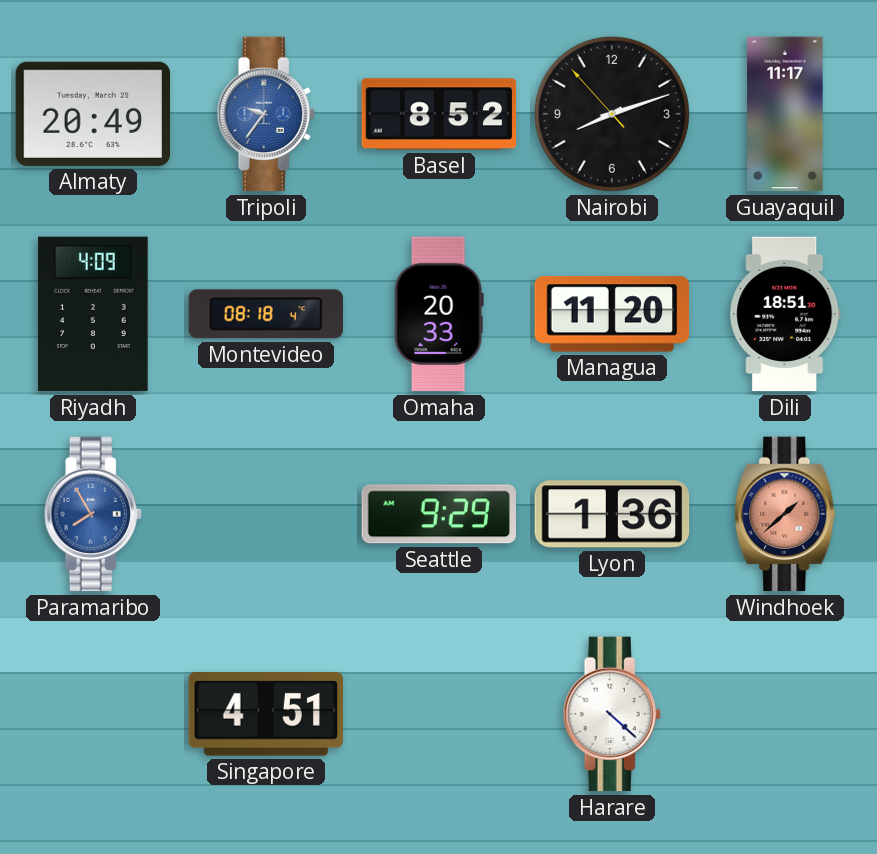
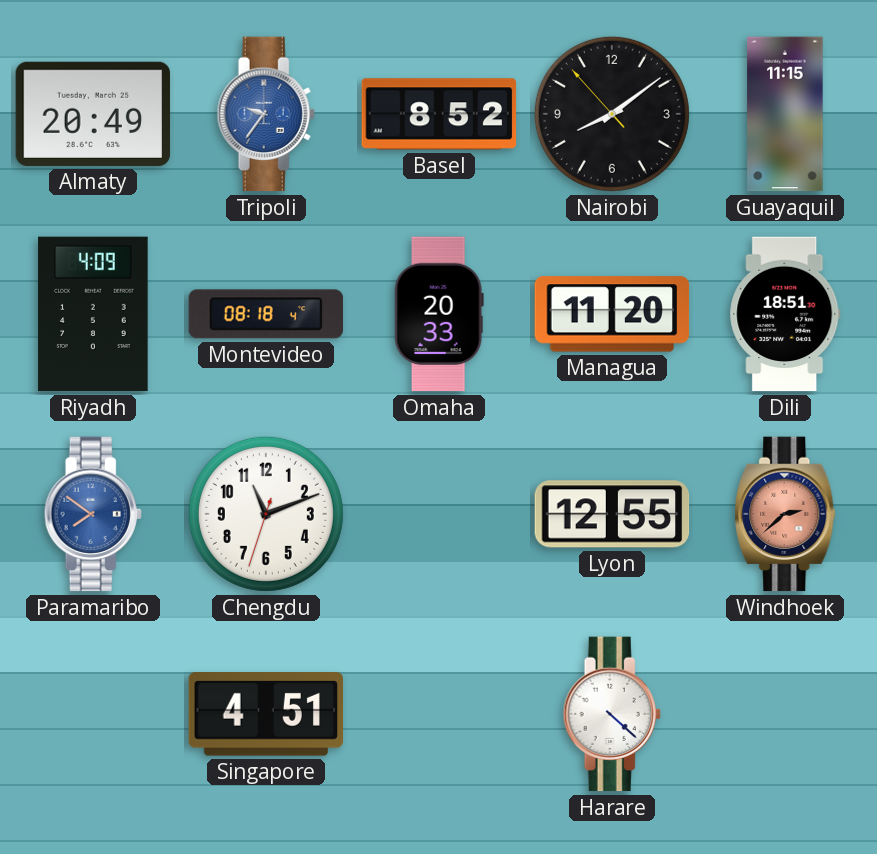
Nairobi: 8:11 -> 8:08 (612, 114)
Guayaquil: 11:17 -> 11:15 (785, 114)
Paramaribo: 7:55 -> 7:51 (93, 514)
Chengdu: none -> 11:11 (266, 514)
Seattle: 9:29 -> none (438, 514)
Lyon: 1:36 -> 12:55 (612, 514)
Windhoek: 1:38 -> 2:38 (785, 514)
